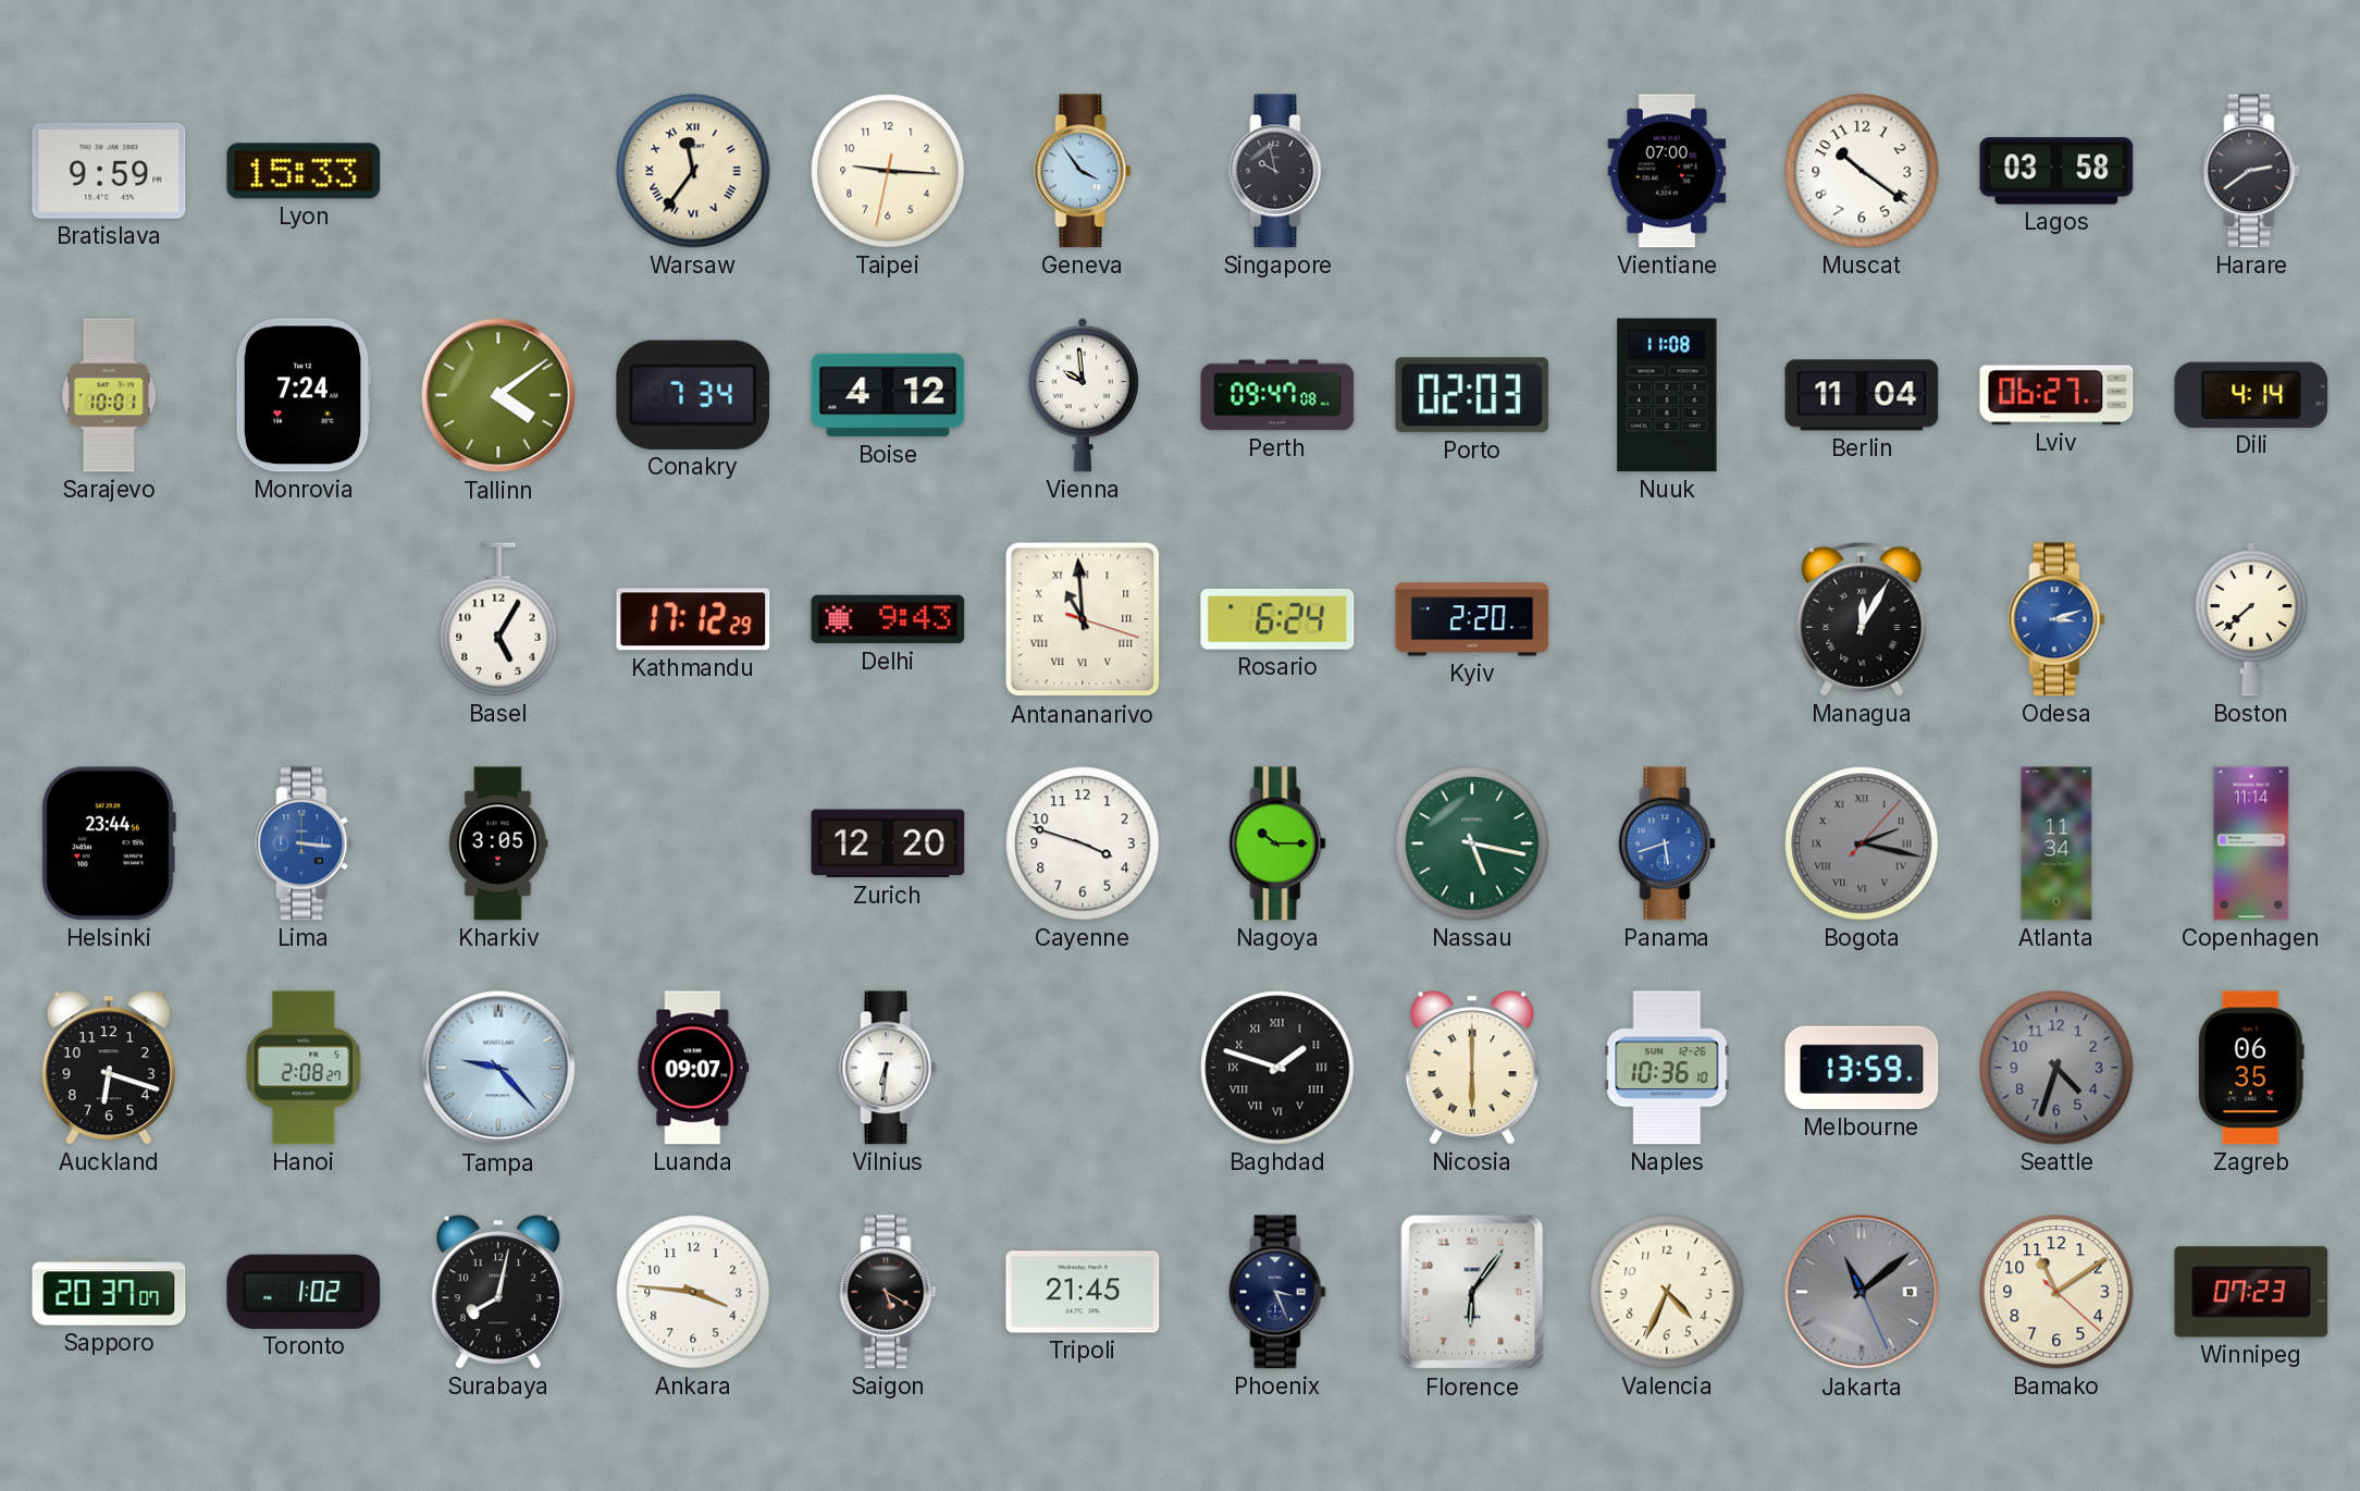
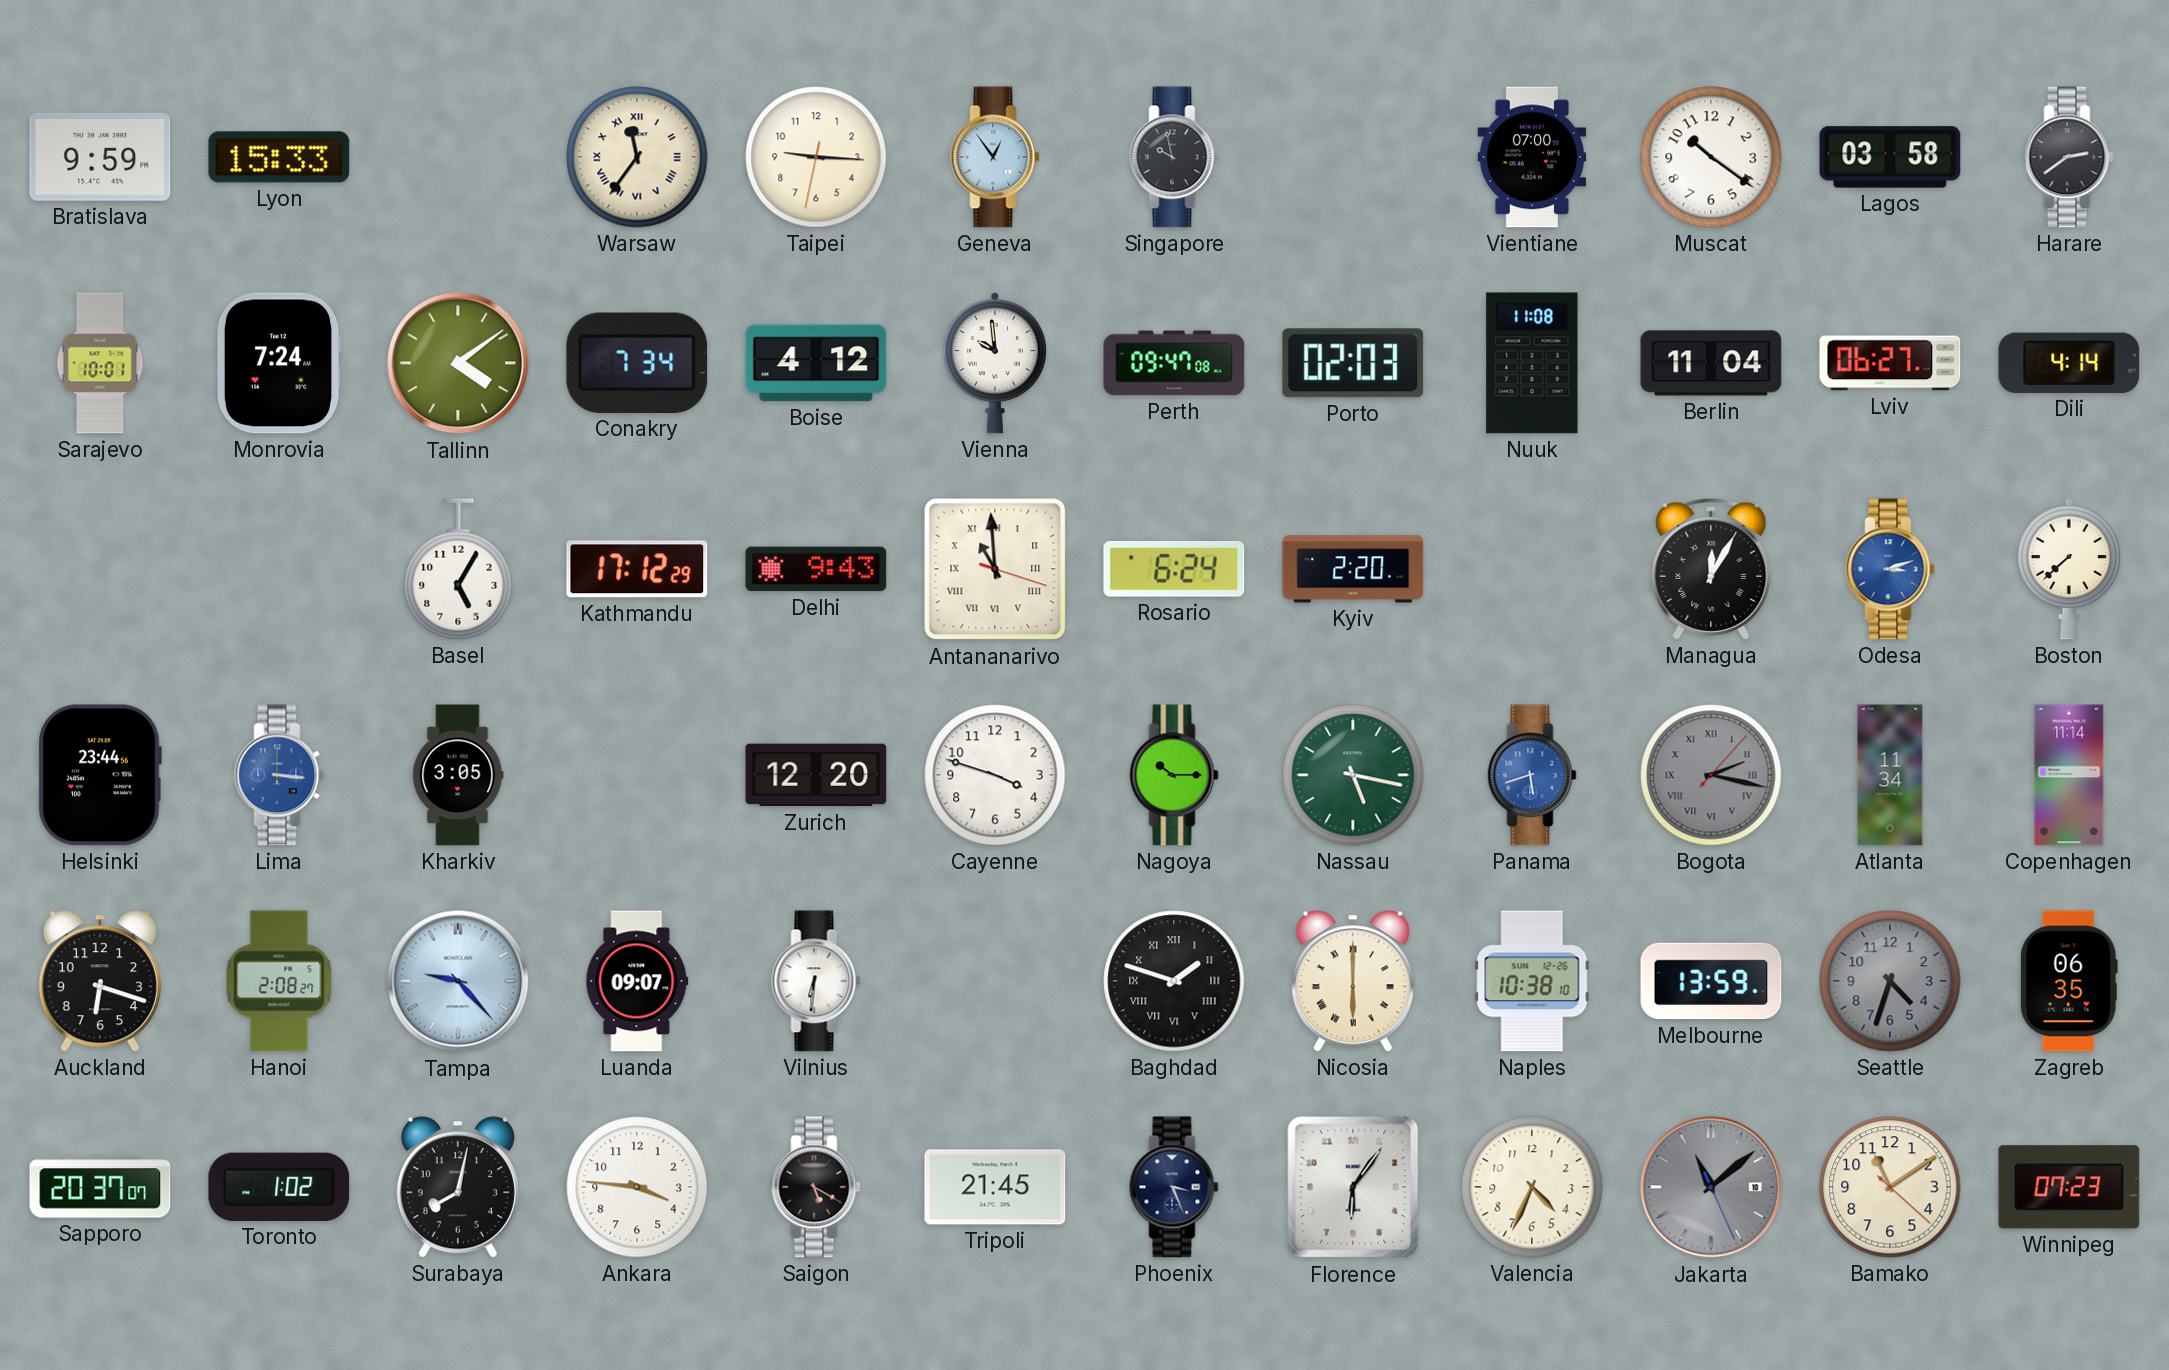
Geneva: 3:54 -> 12:54 (995, 157)
Naples: 10:36 -> 10:38 (1532, 981)
